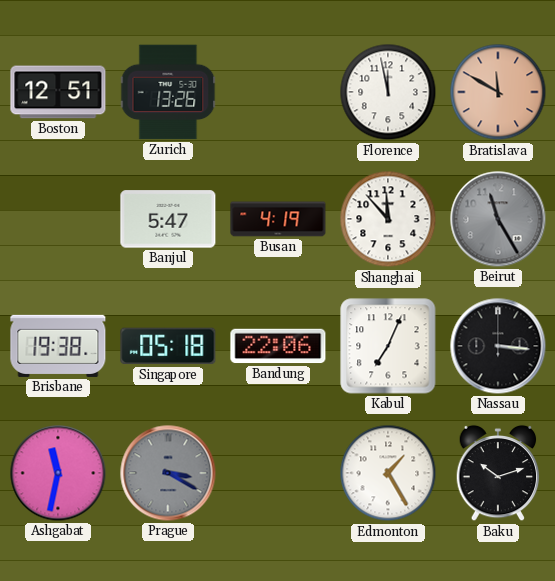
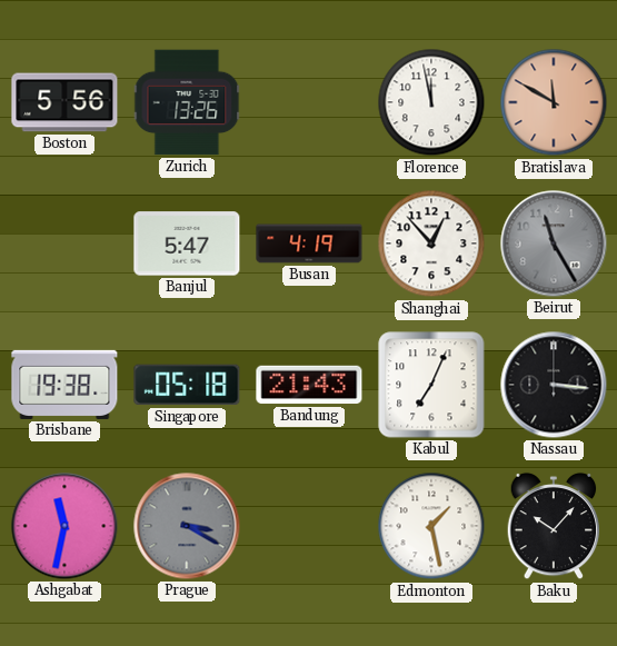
Boston: 12:51 -> 5:56 (64, 102)
Shanghai: 11:53 -> 12:53 (431, 244)
Bandung: 22:06 -> 21:43 (309, 385)
Edmonton: 1:25 -> 1:28 (431, 526)
Baku: 10:12 -> 10:07 (554, 526)
